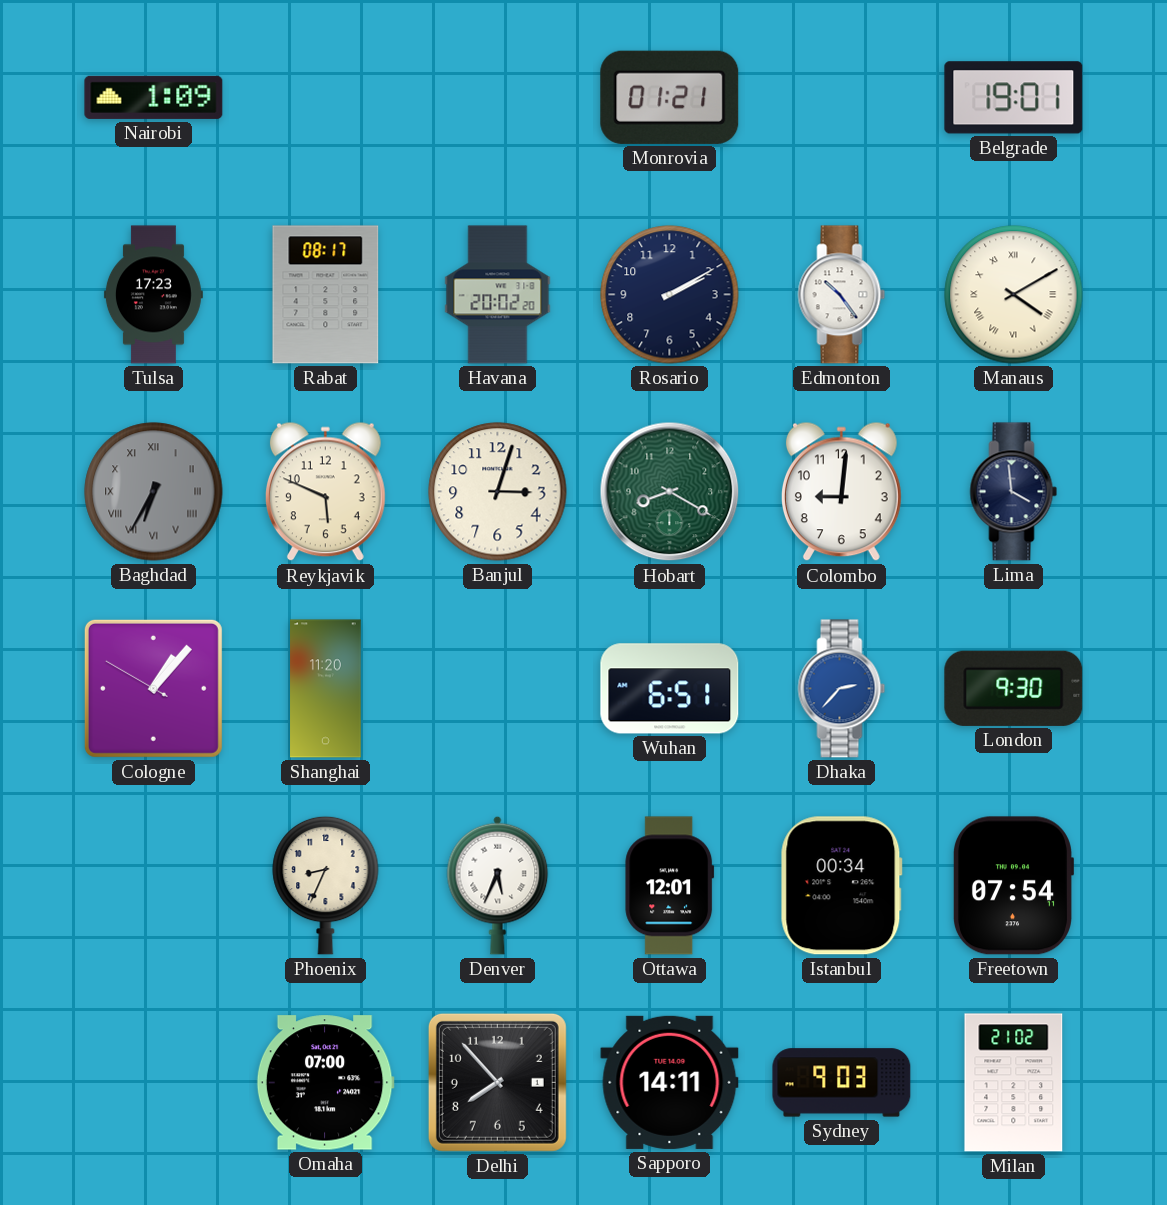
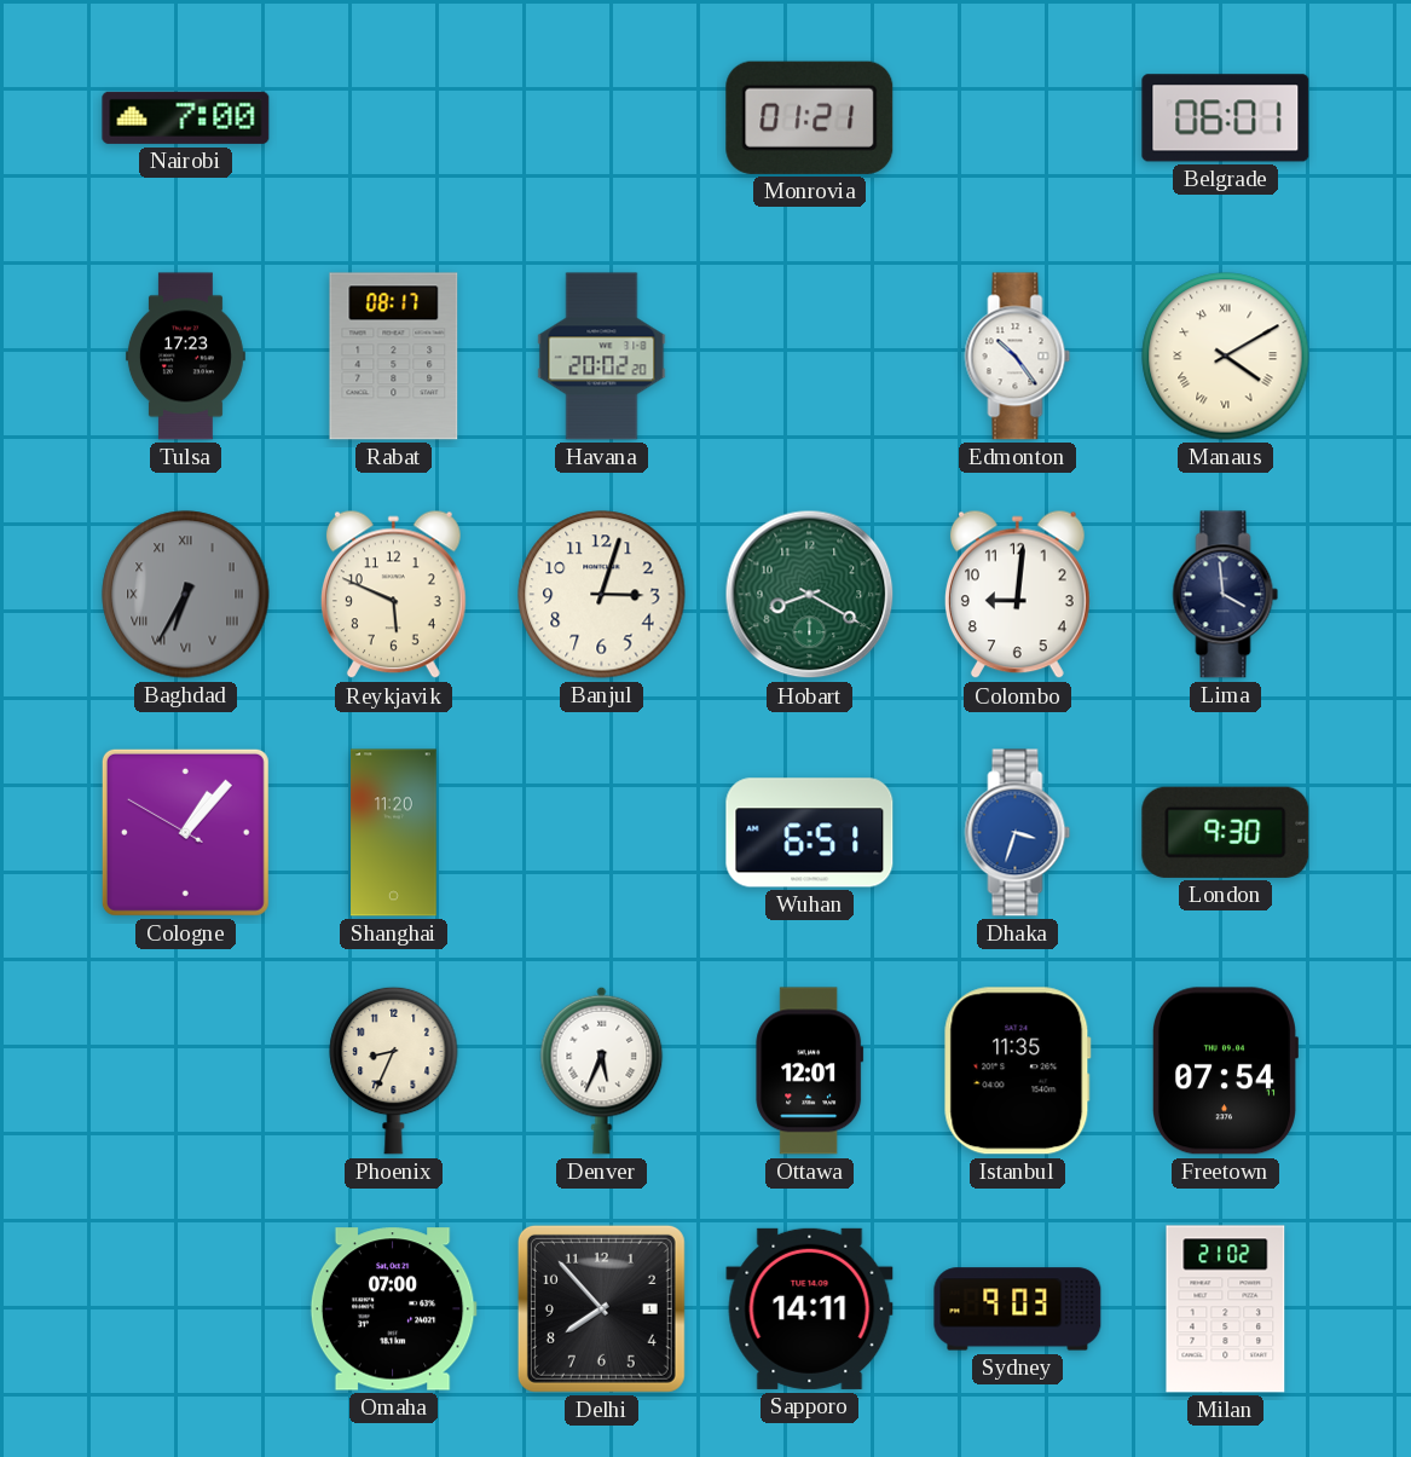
Nairobi: 1:09 -> 7:00 (186, 117)
Belgrade: 19:01 -> 06:01 (1226, 118)
Rosario: 2:10 -> none (670, 295)
Dhaka: 2:37 -> 3:33 (1018, 833)
Istanbul: 00:34 -> 11:35 (1017, 1071)
